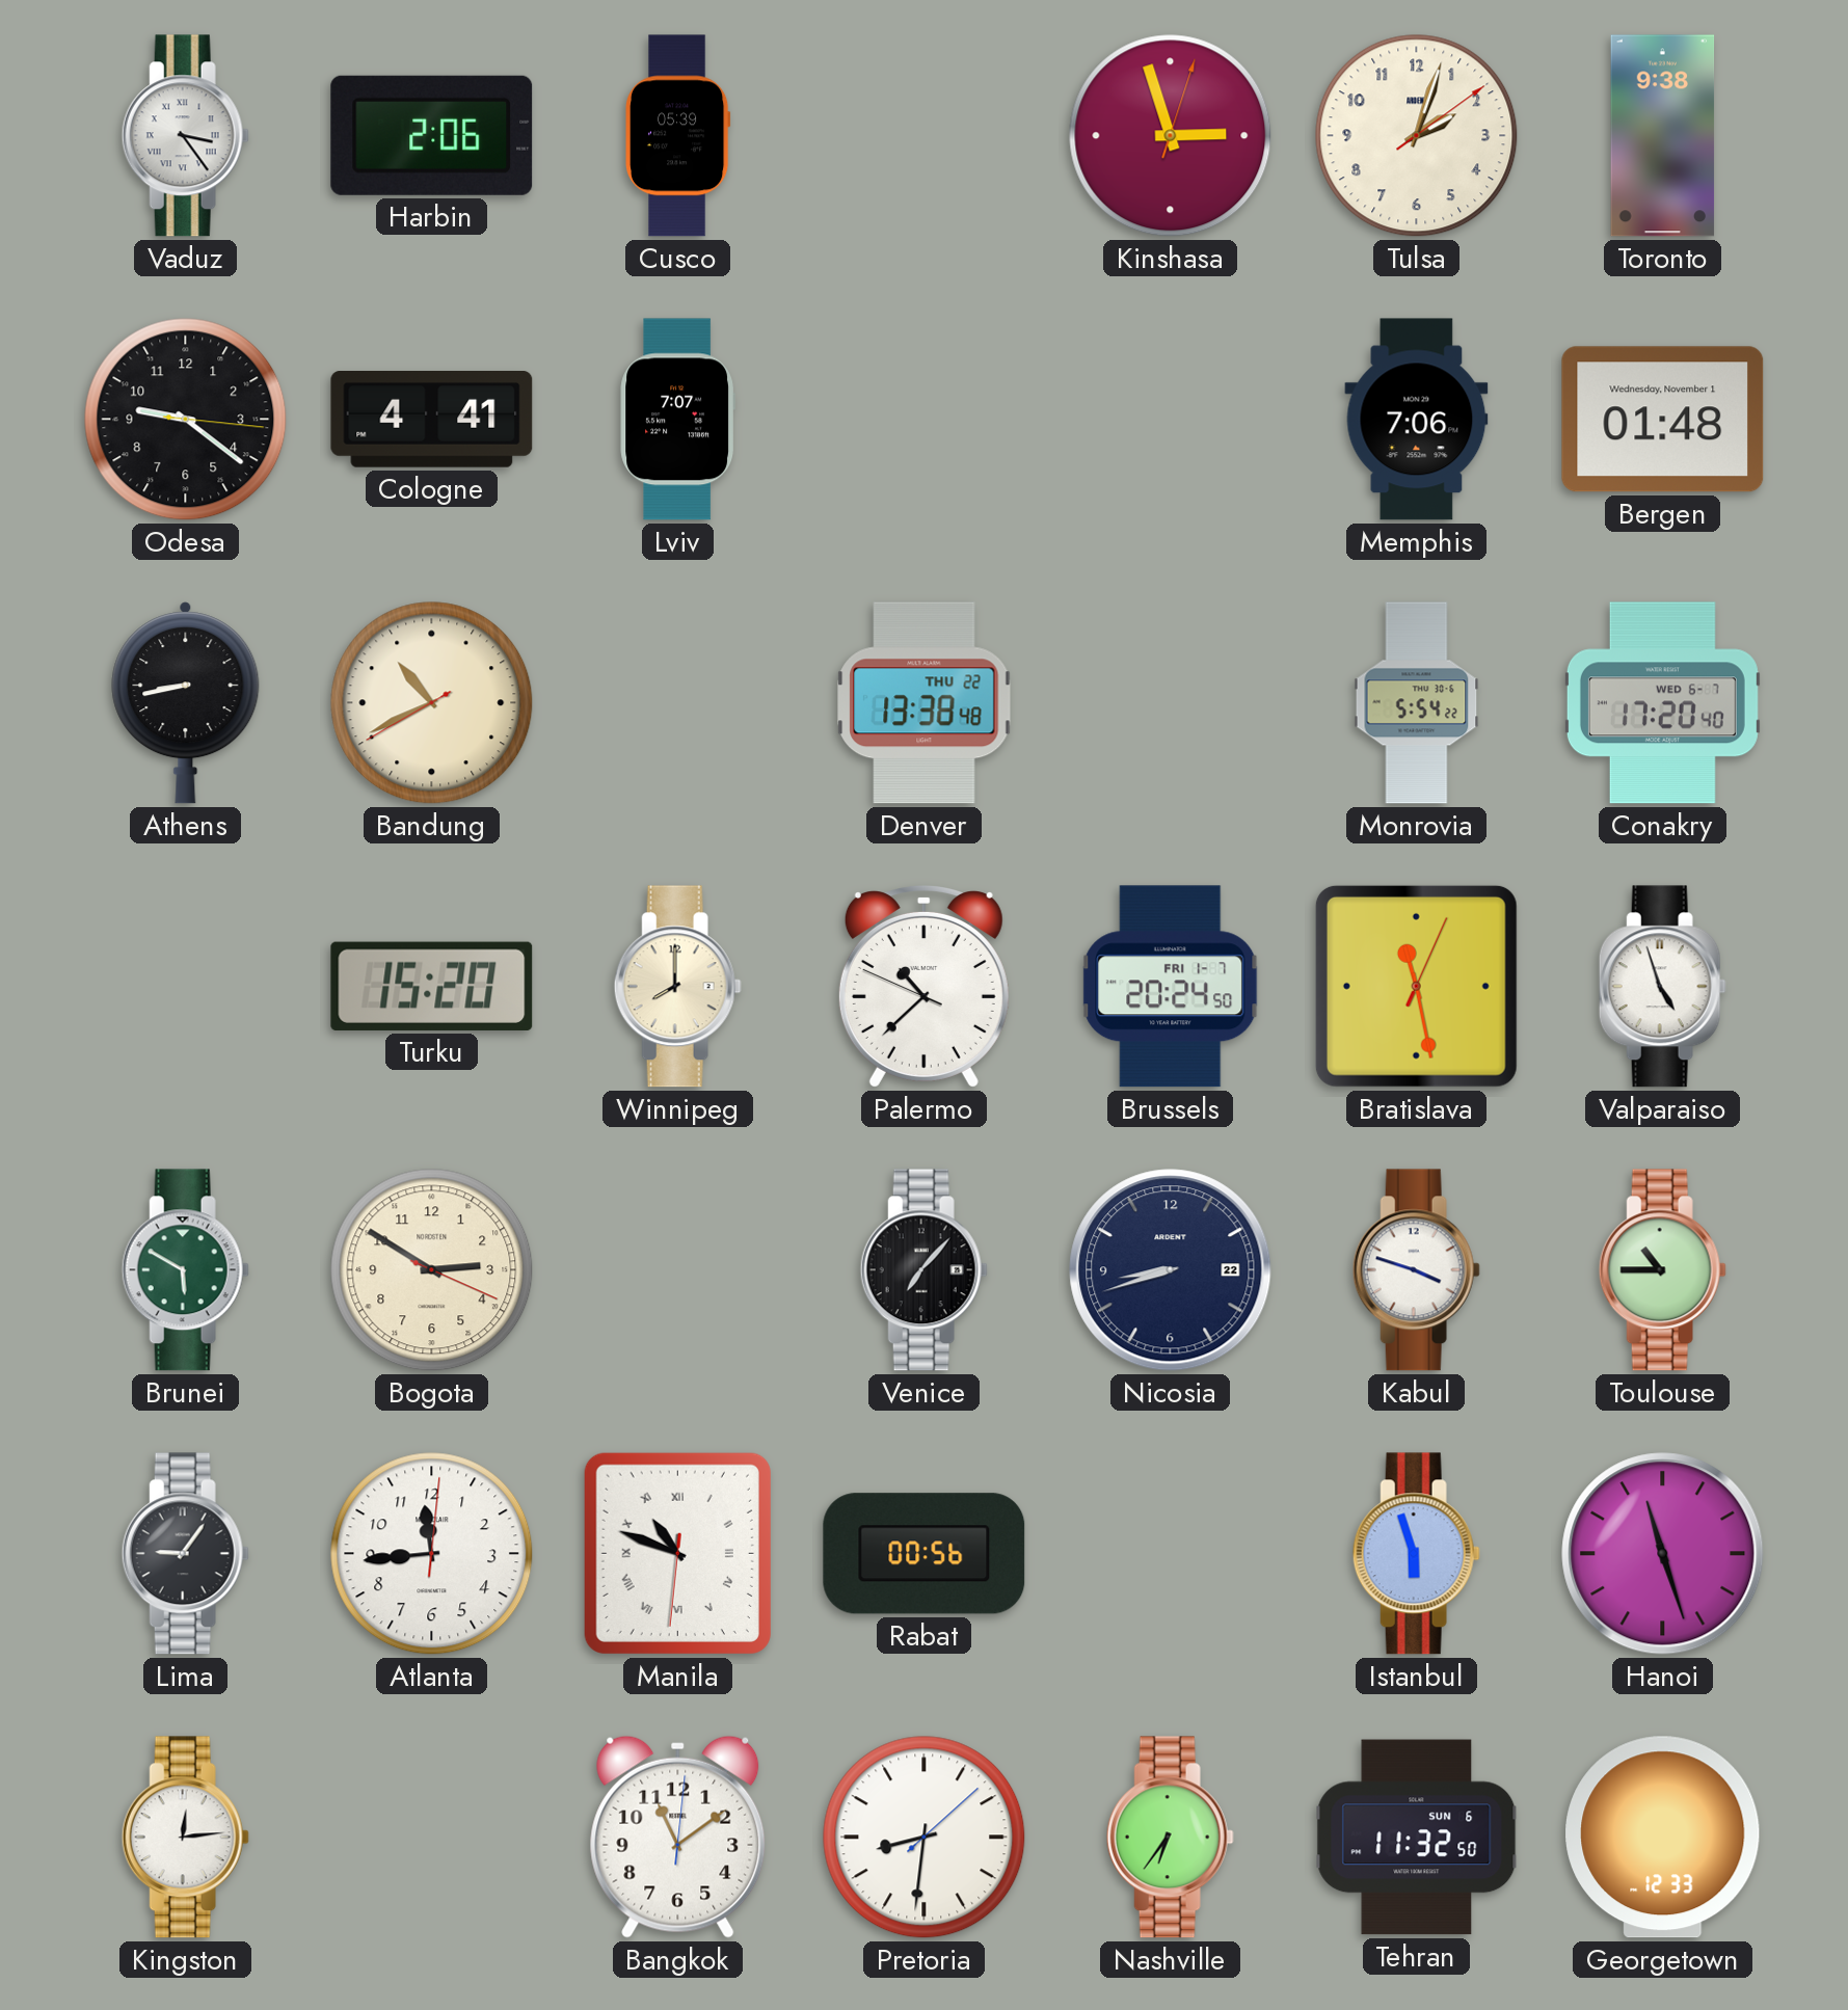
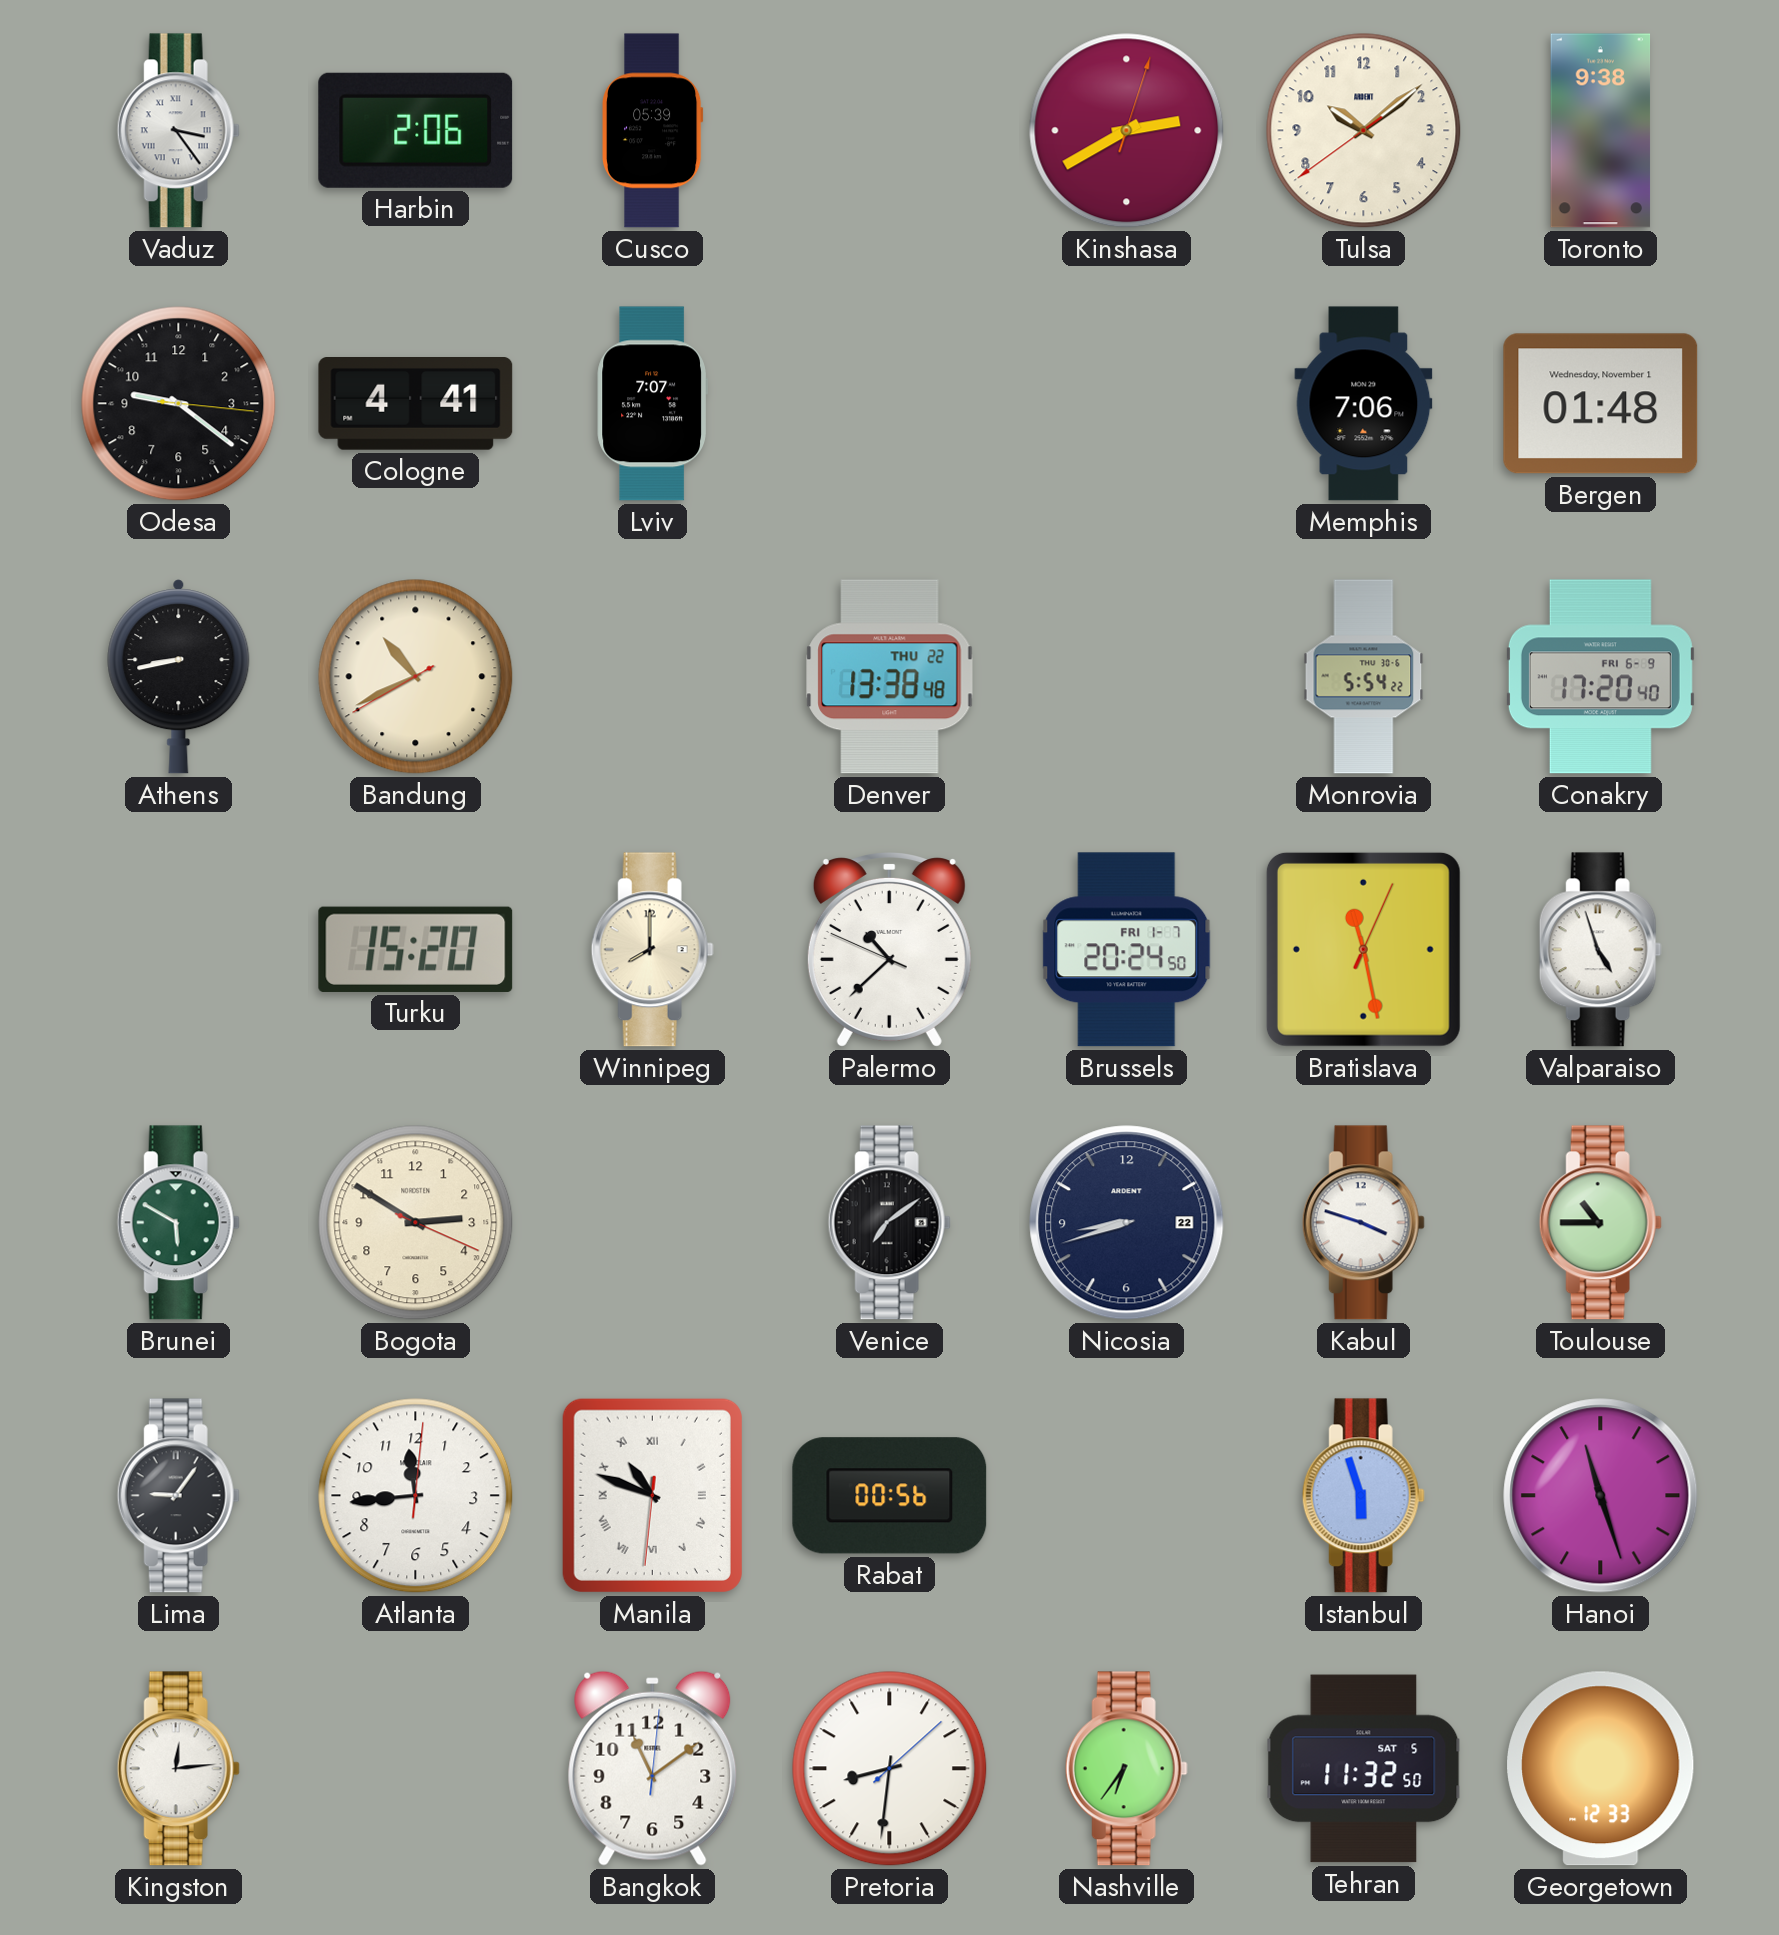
Kinshasa: 2:57 -> 2:40 (1127, 131)
Tulsa: 2:03 -> 10:08 (1364, 131)
Conakry date: WED 6-7 -> FRI 6-9 (1600, 677)
Venice: 7:07 -> 7:09 (889, 1223)
Tehran date: SUN 6 -> SAT 5 (1364, 1769)
